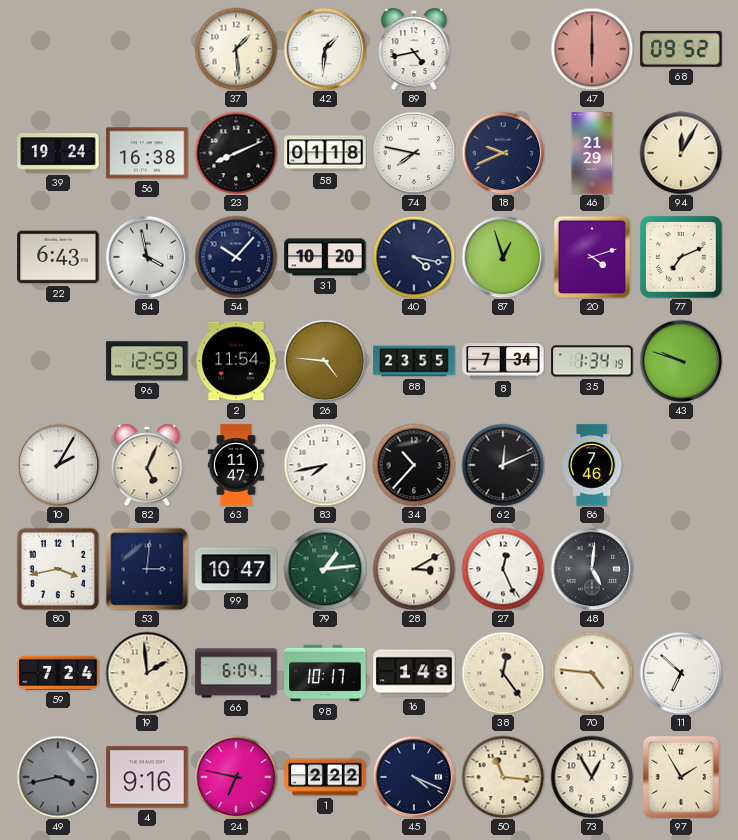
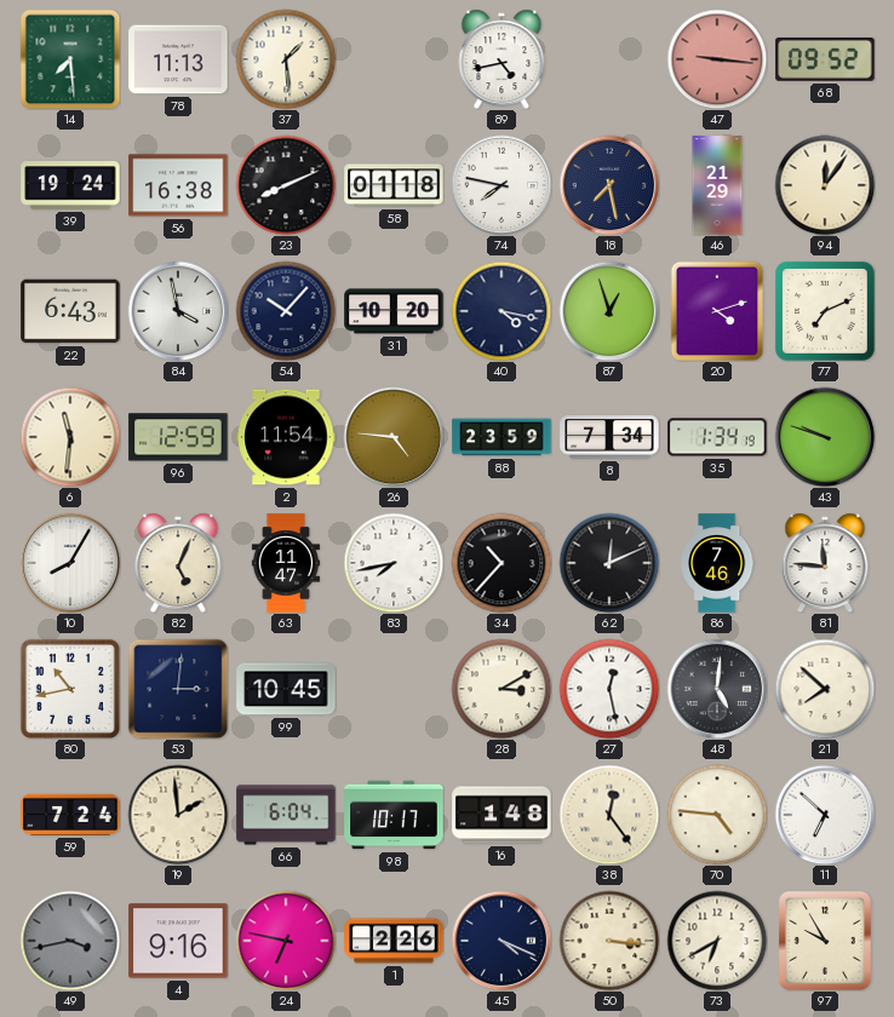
14: none -> 7:29 (70, 59)
78: none -> 11:13 (178, 59)
42: 1:31 -> none (325, 49)
47: 6:00 -> 9:16 (717, 59)
18: 9:41 -> 7:28 (609, 185)
94: 12:05 -> 12:06 (825, 185)
6: none -> 11:31 (70, 437)
88: 23:55 -> 23:59 (502, 437)
10: 2:05 -> 8:05 (70, 563)
81: none -> 11:46 (825, 563)
80: 3:43 -> 10:43 (70, 689)
99: 10:47 -> 10:45 (286, 689)
79: 1:14 -> none (325, 569)
27: 12:26 -> 12:28 (609, 689)
21: none -> 7:52 (825, 689)
1: 2:22 -> 2:26 (394, 941)
50: 11:16 -> 3:16 (609, 941)
73: 12:55 -> 6:40 (717, 941)
97: 1:55 -> 9:55 (825, 941)
